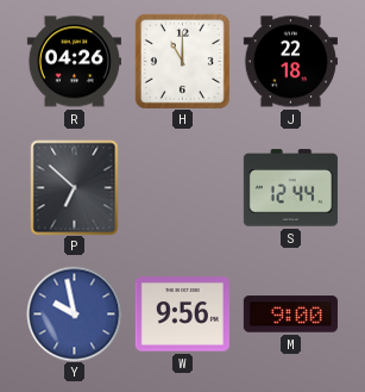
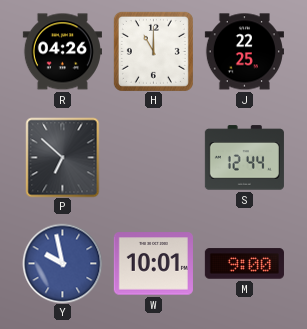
J: 22:18 -> 22:25 (244, 52)
W: 9:56 -> 10:01 (153, 264)
